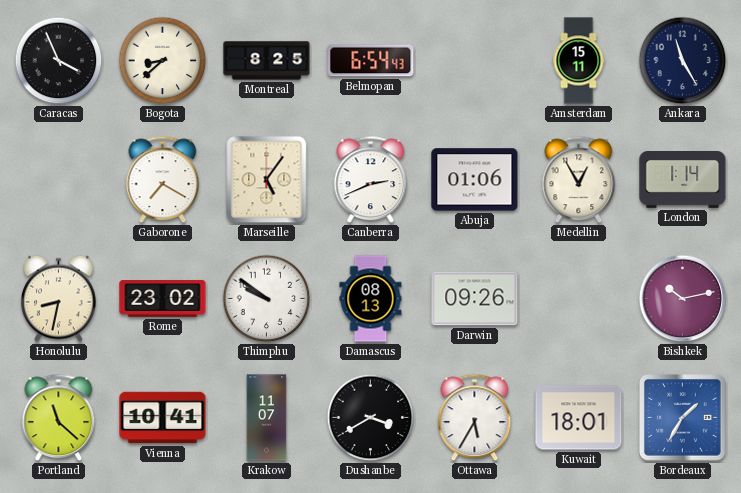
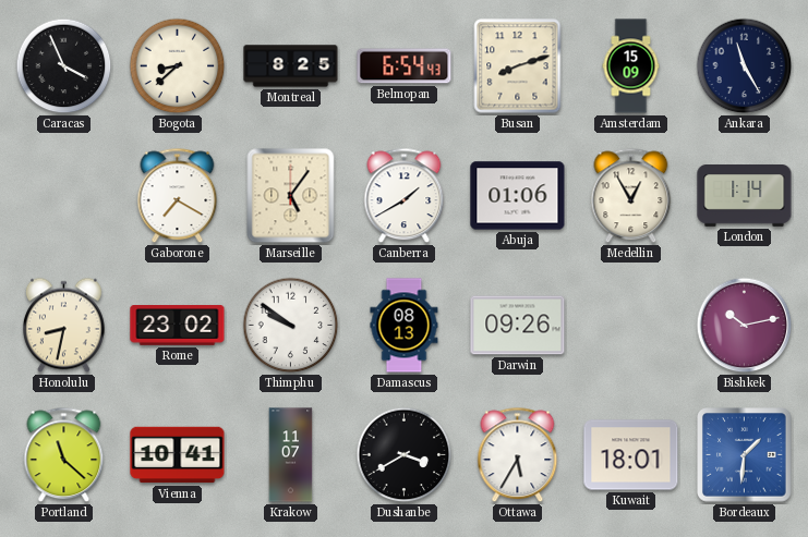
Busan: none -> 8:12 (518, 66)
Amsterdam: 15:11 -> 15:09 (631, 66)
Canberra: 2:41 -> 1:40 (405, 196)
Bordeaux: 1:35 -> 1:31 (745, 455)
